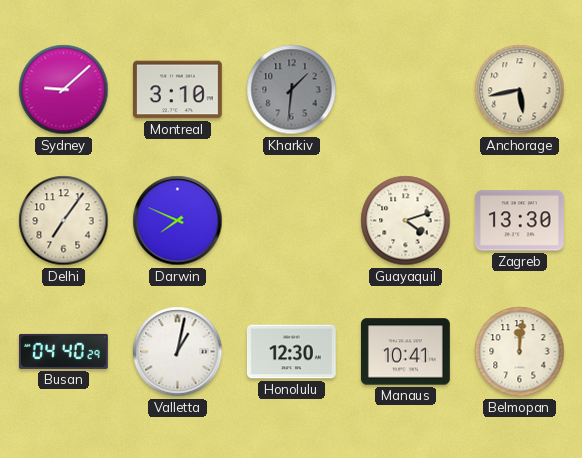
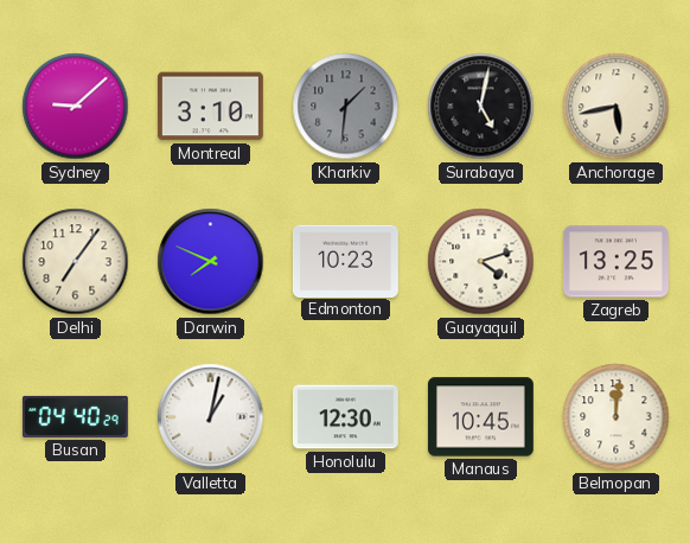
Surabaya: none -> 5:02 (481, 107)
Edmonton: none -> 10:23 (345, 261)
Zagreb: 13:30 -> 13:25 (615, 262)
Manaus: 10:41 -> 10:45 (480, 417)
